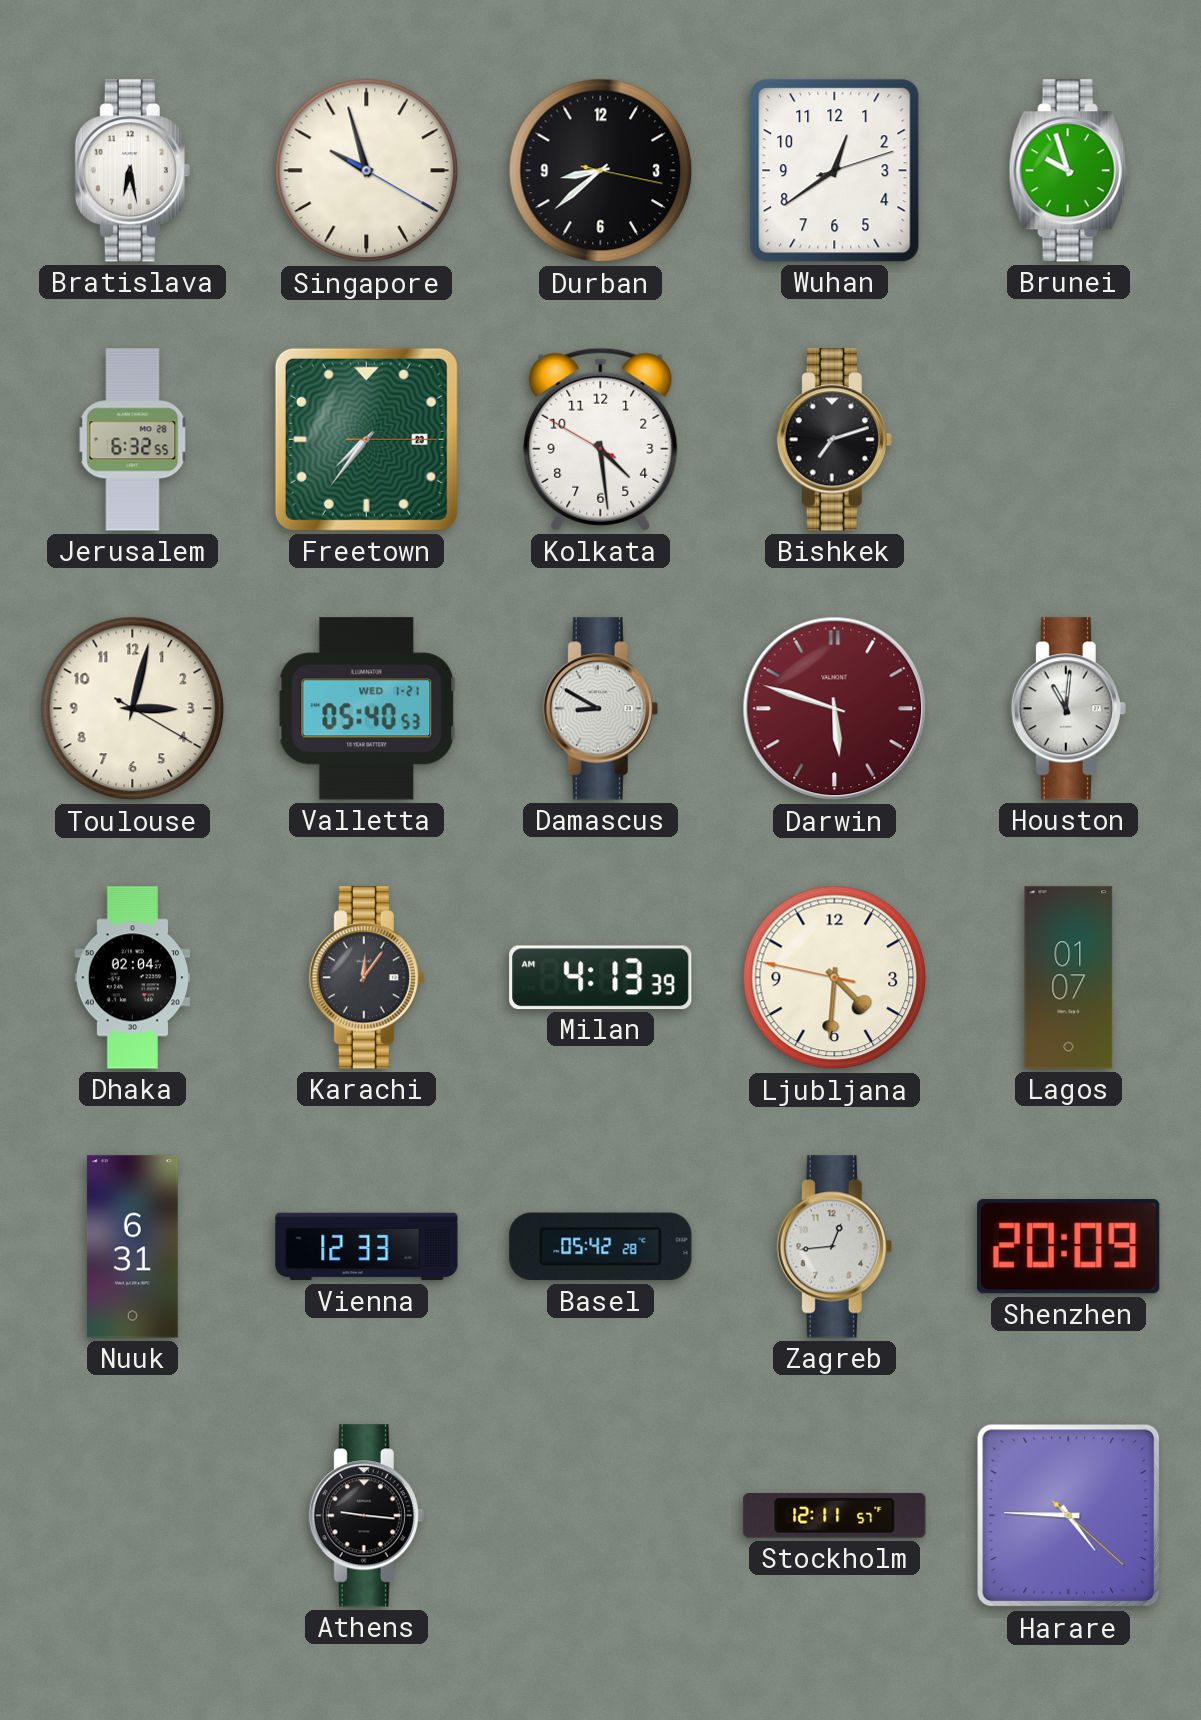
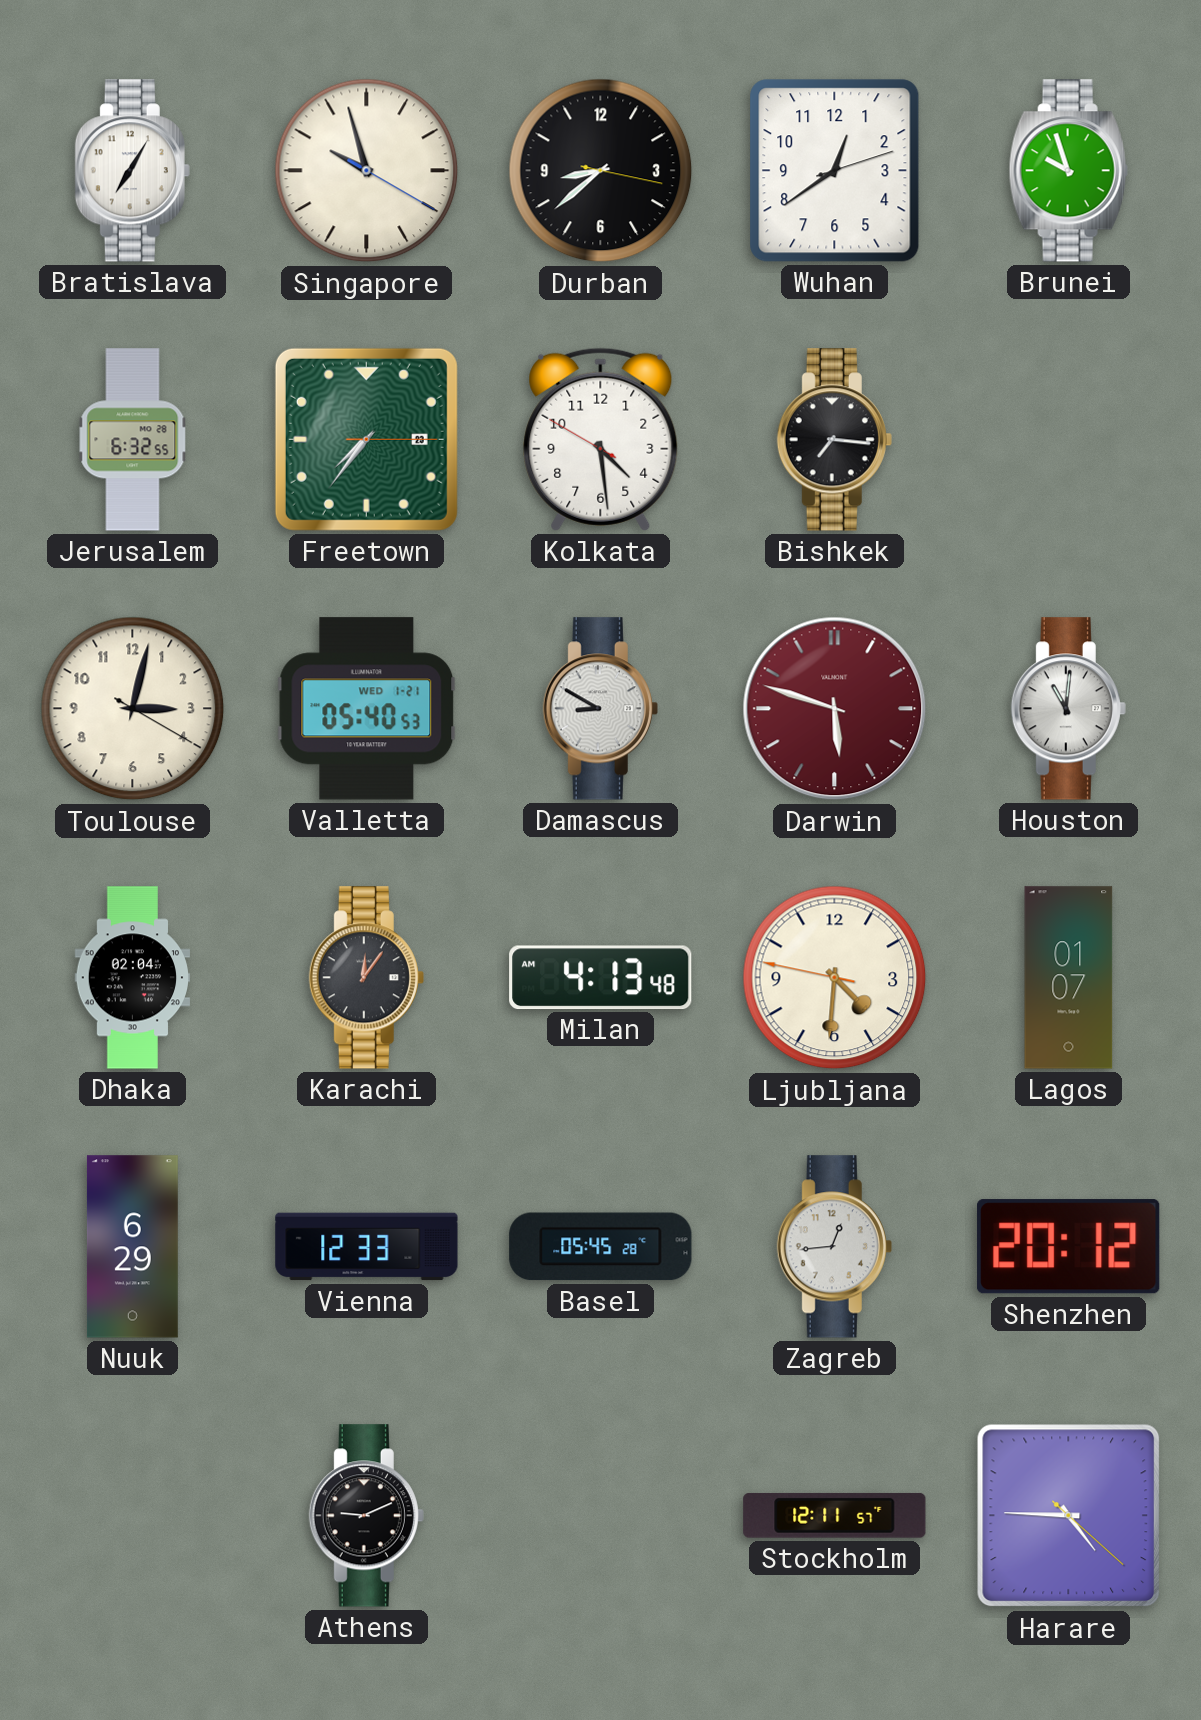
Bratislava: 6:28 -> 7:05 (132, 171)
Bishkek: 7:12 -> 7:16 (834, 440)
Milan: 4:13:39 -> 4:13:48 (601, 977)
Nuuk: 6:31 -> 6:29 (132, 1247)
Basel: 05:42 -> 05:45 (601, 1247)
Shenzhen: 20:09 -> 20:12 (1069, 1247)
Athens: 9:16 -> 9:11 (366, 1516)
